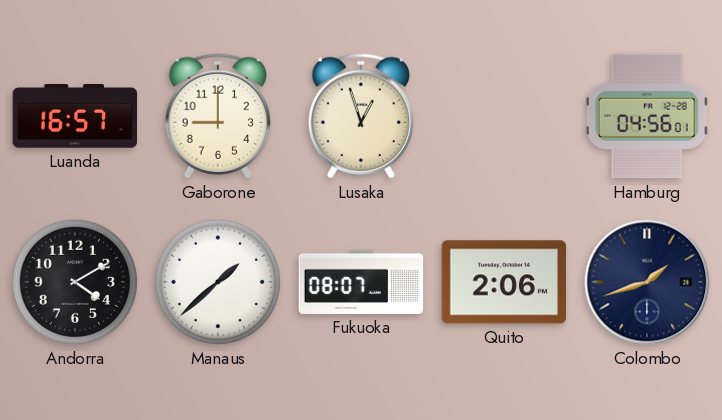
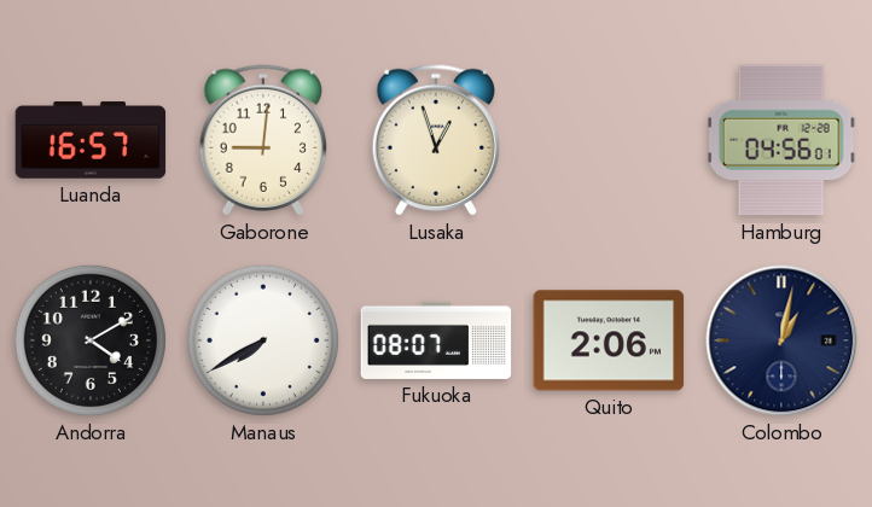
Gaborone: 9:00 -> 9:01 (262, 140)
Manaus: 1:38 -> 7:40 (263, 340)
Colombo: 1:42 -> 1:02 (781, 340)
